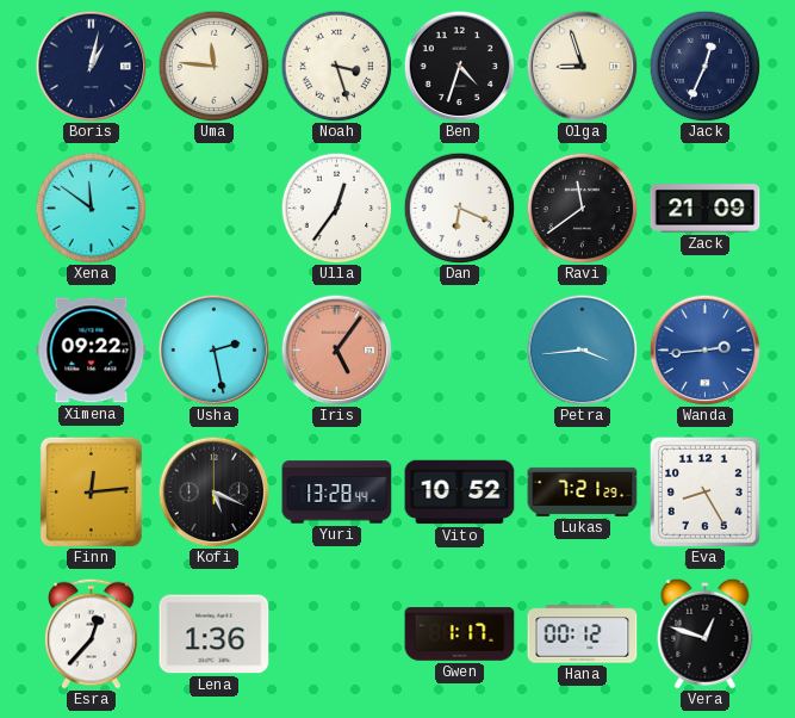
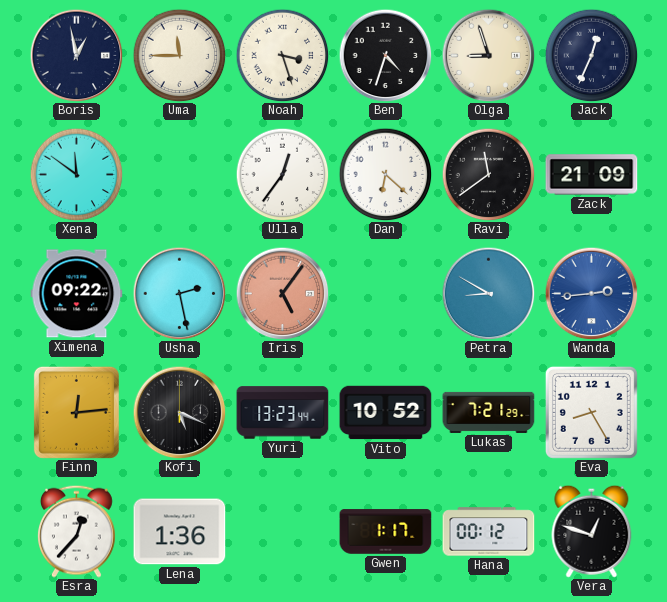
Boris: 1:02 -> 12:58 (76, 55)
Uma: 11:46 -> 11:45 (179, 55)
Dan: 6:19 -> 6:22 (385, 174)
Petra: 3:44 -> 8:50 (488, 293)
Yuri: 13:28 -> 13:23 (283, 413)
